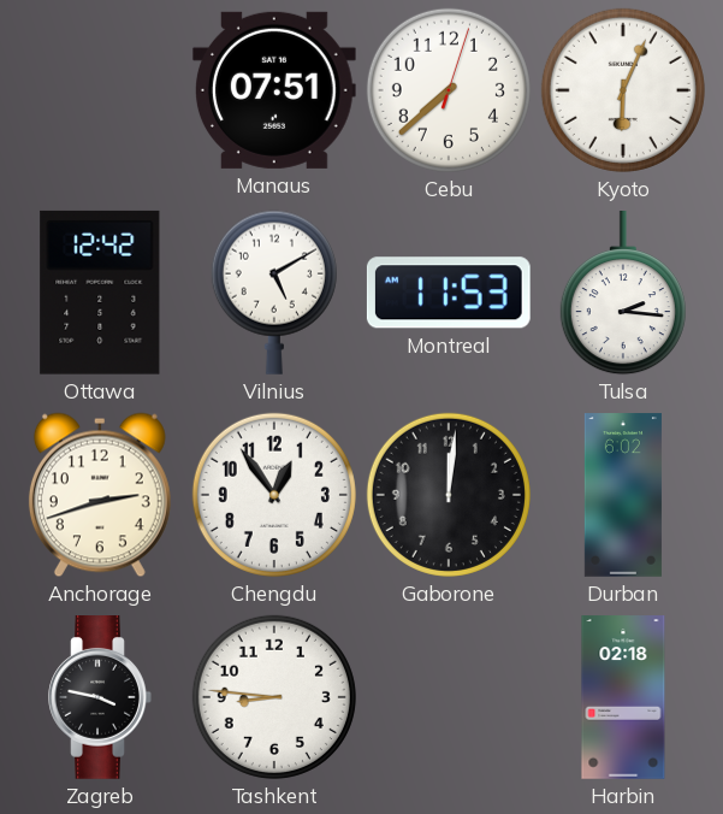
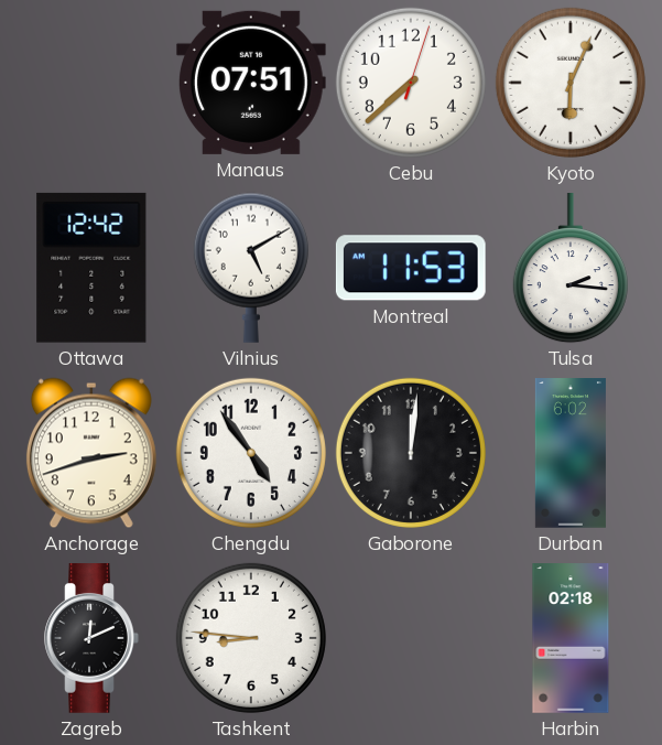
Chengdu: 12:54 -> 4:54 (251, 453)
Zagreb: 3:47 -> 12:11 (91, 639)
